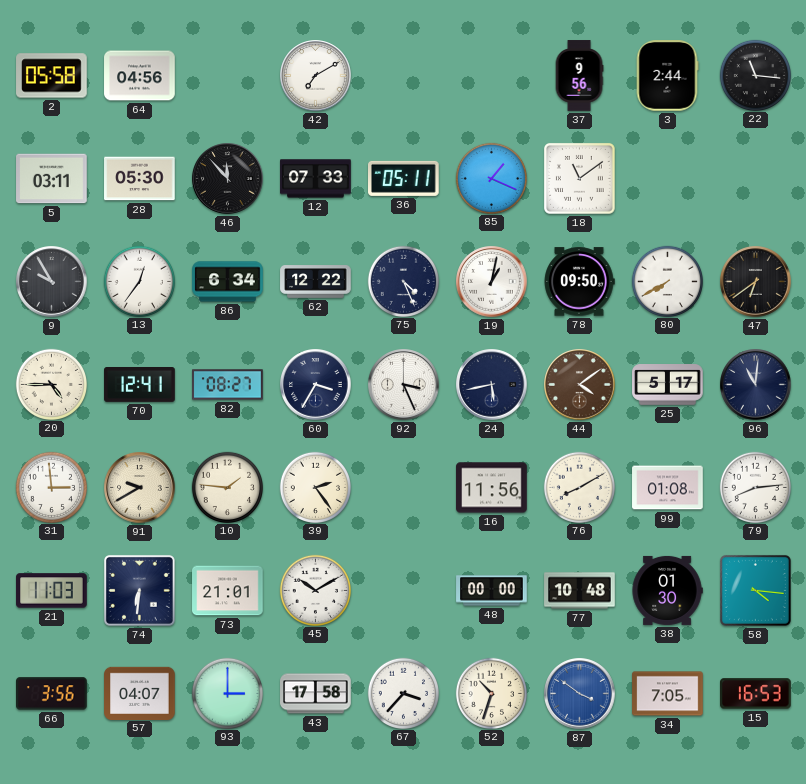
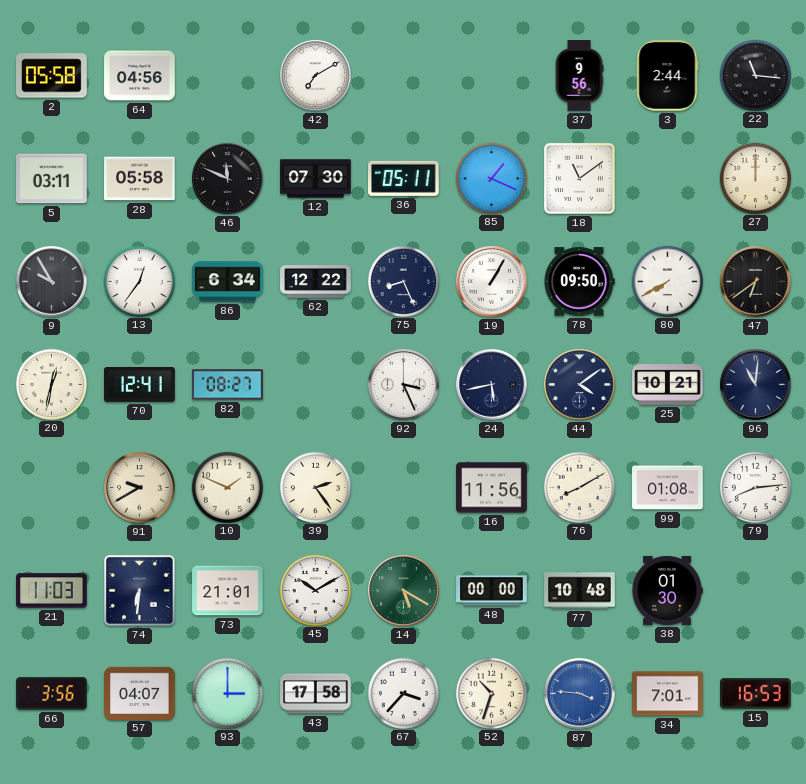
28: 05:30 -> 05:58 (140, 179)
46: 11:53 -> 11:49 (228, 179)
12: 07:33 -> 07:30 (316, 179)
27: none -> 12:00 (755, 178)
75: 4:26 -> 8:26 (403, 281)
19: 1:02 -> 1:05 (492, 282)
20: 4:45 -> 12:32 (51, 384)
60: 3:35 -> none (316, 385)
44 dial: brown -> navy (580, 385)
25: 5:17 -> 10:21 (668, 385)
31: 2:59 -> none (51, 487)
10: 1:46 -> 1:49 (227, 487)
14: none -> 5:20 (404, 591)
58: 4:16 -> none (755, 590)
87: 3:51 -> 3:46 (580, 694)
34: 7:05 -> 7:01 (668, 694)
